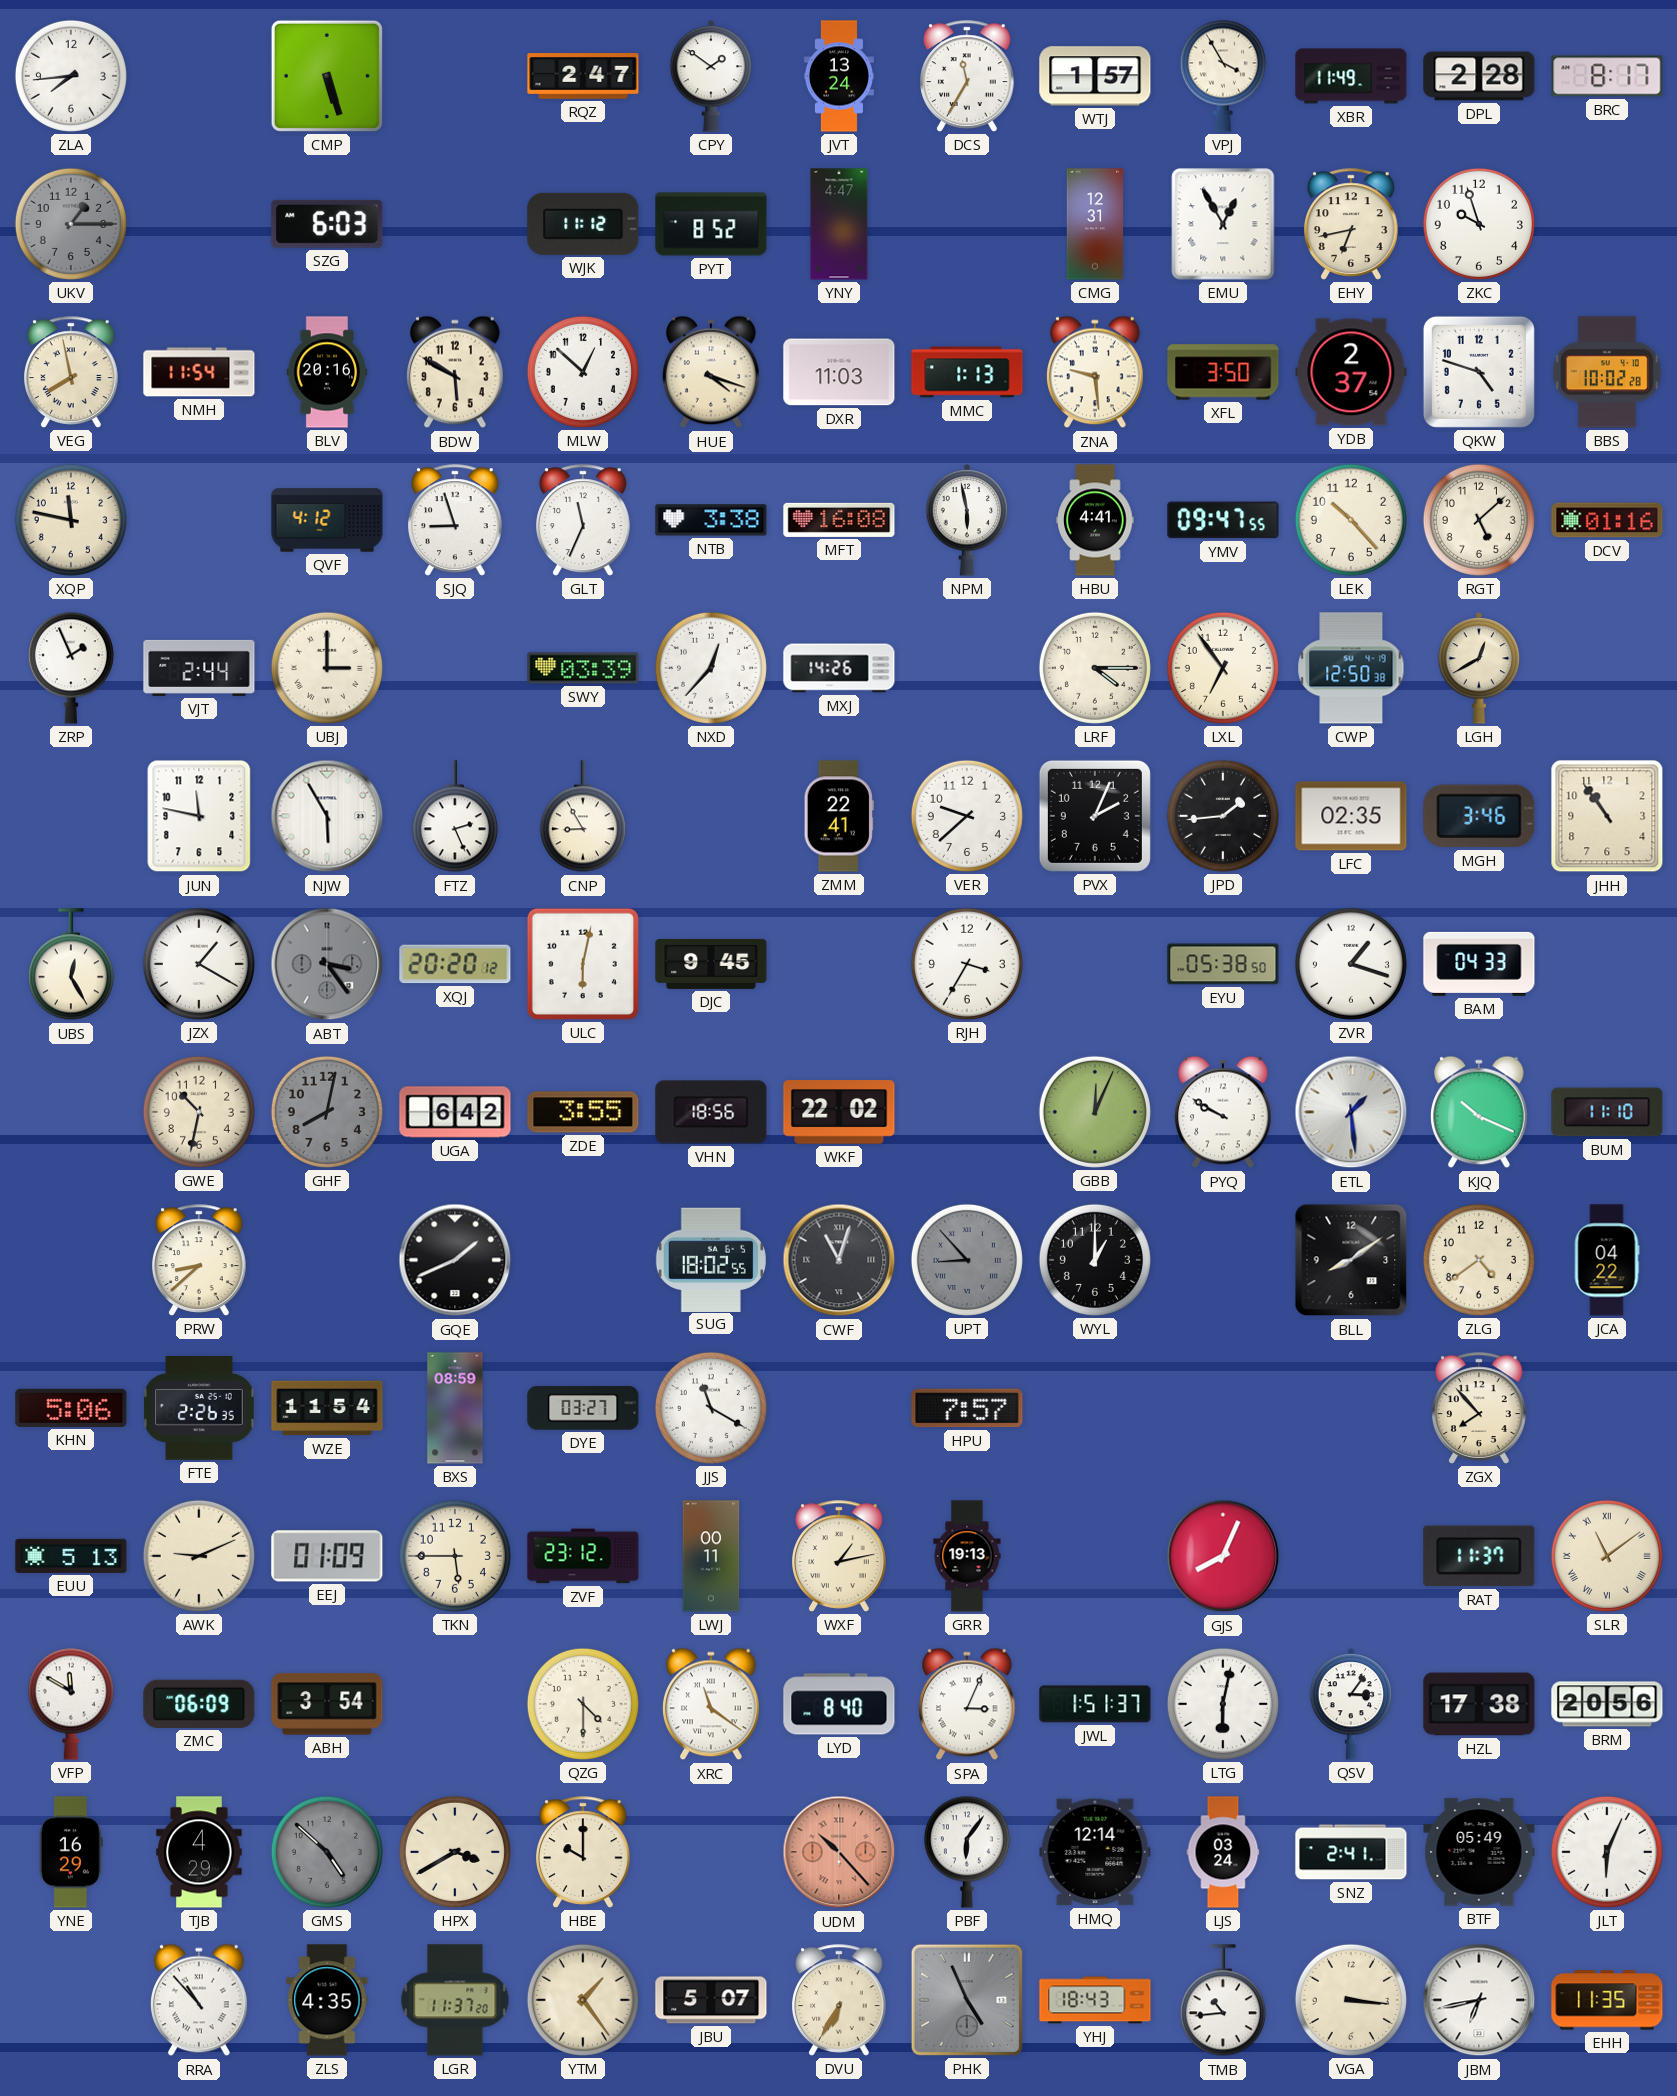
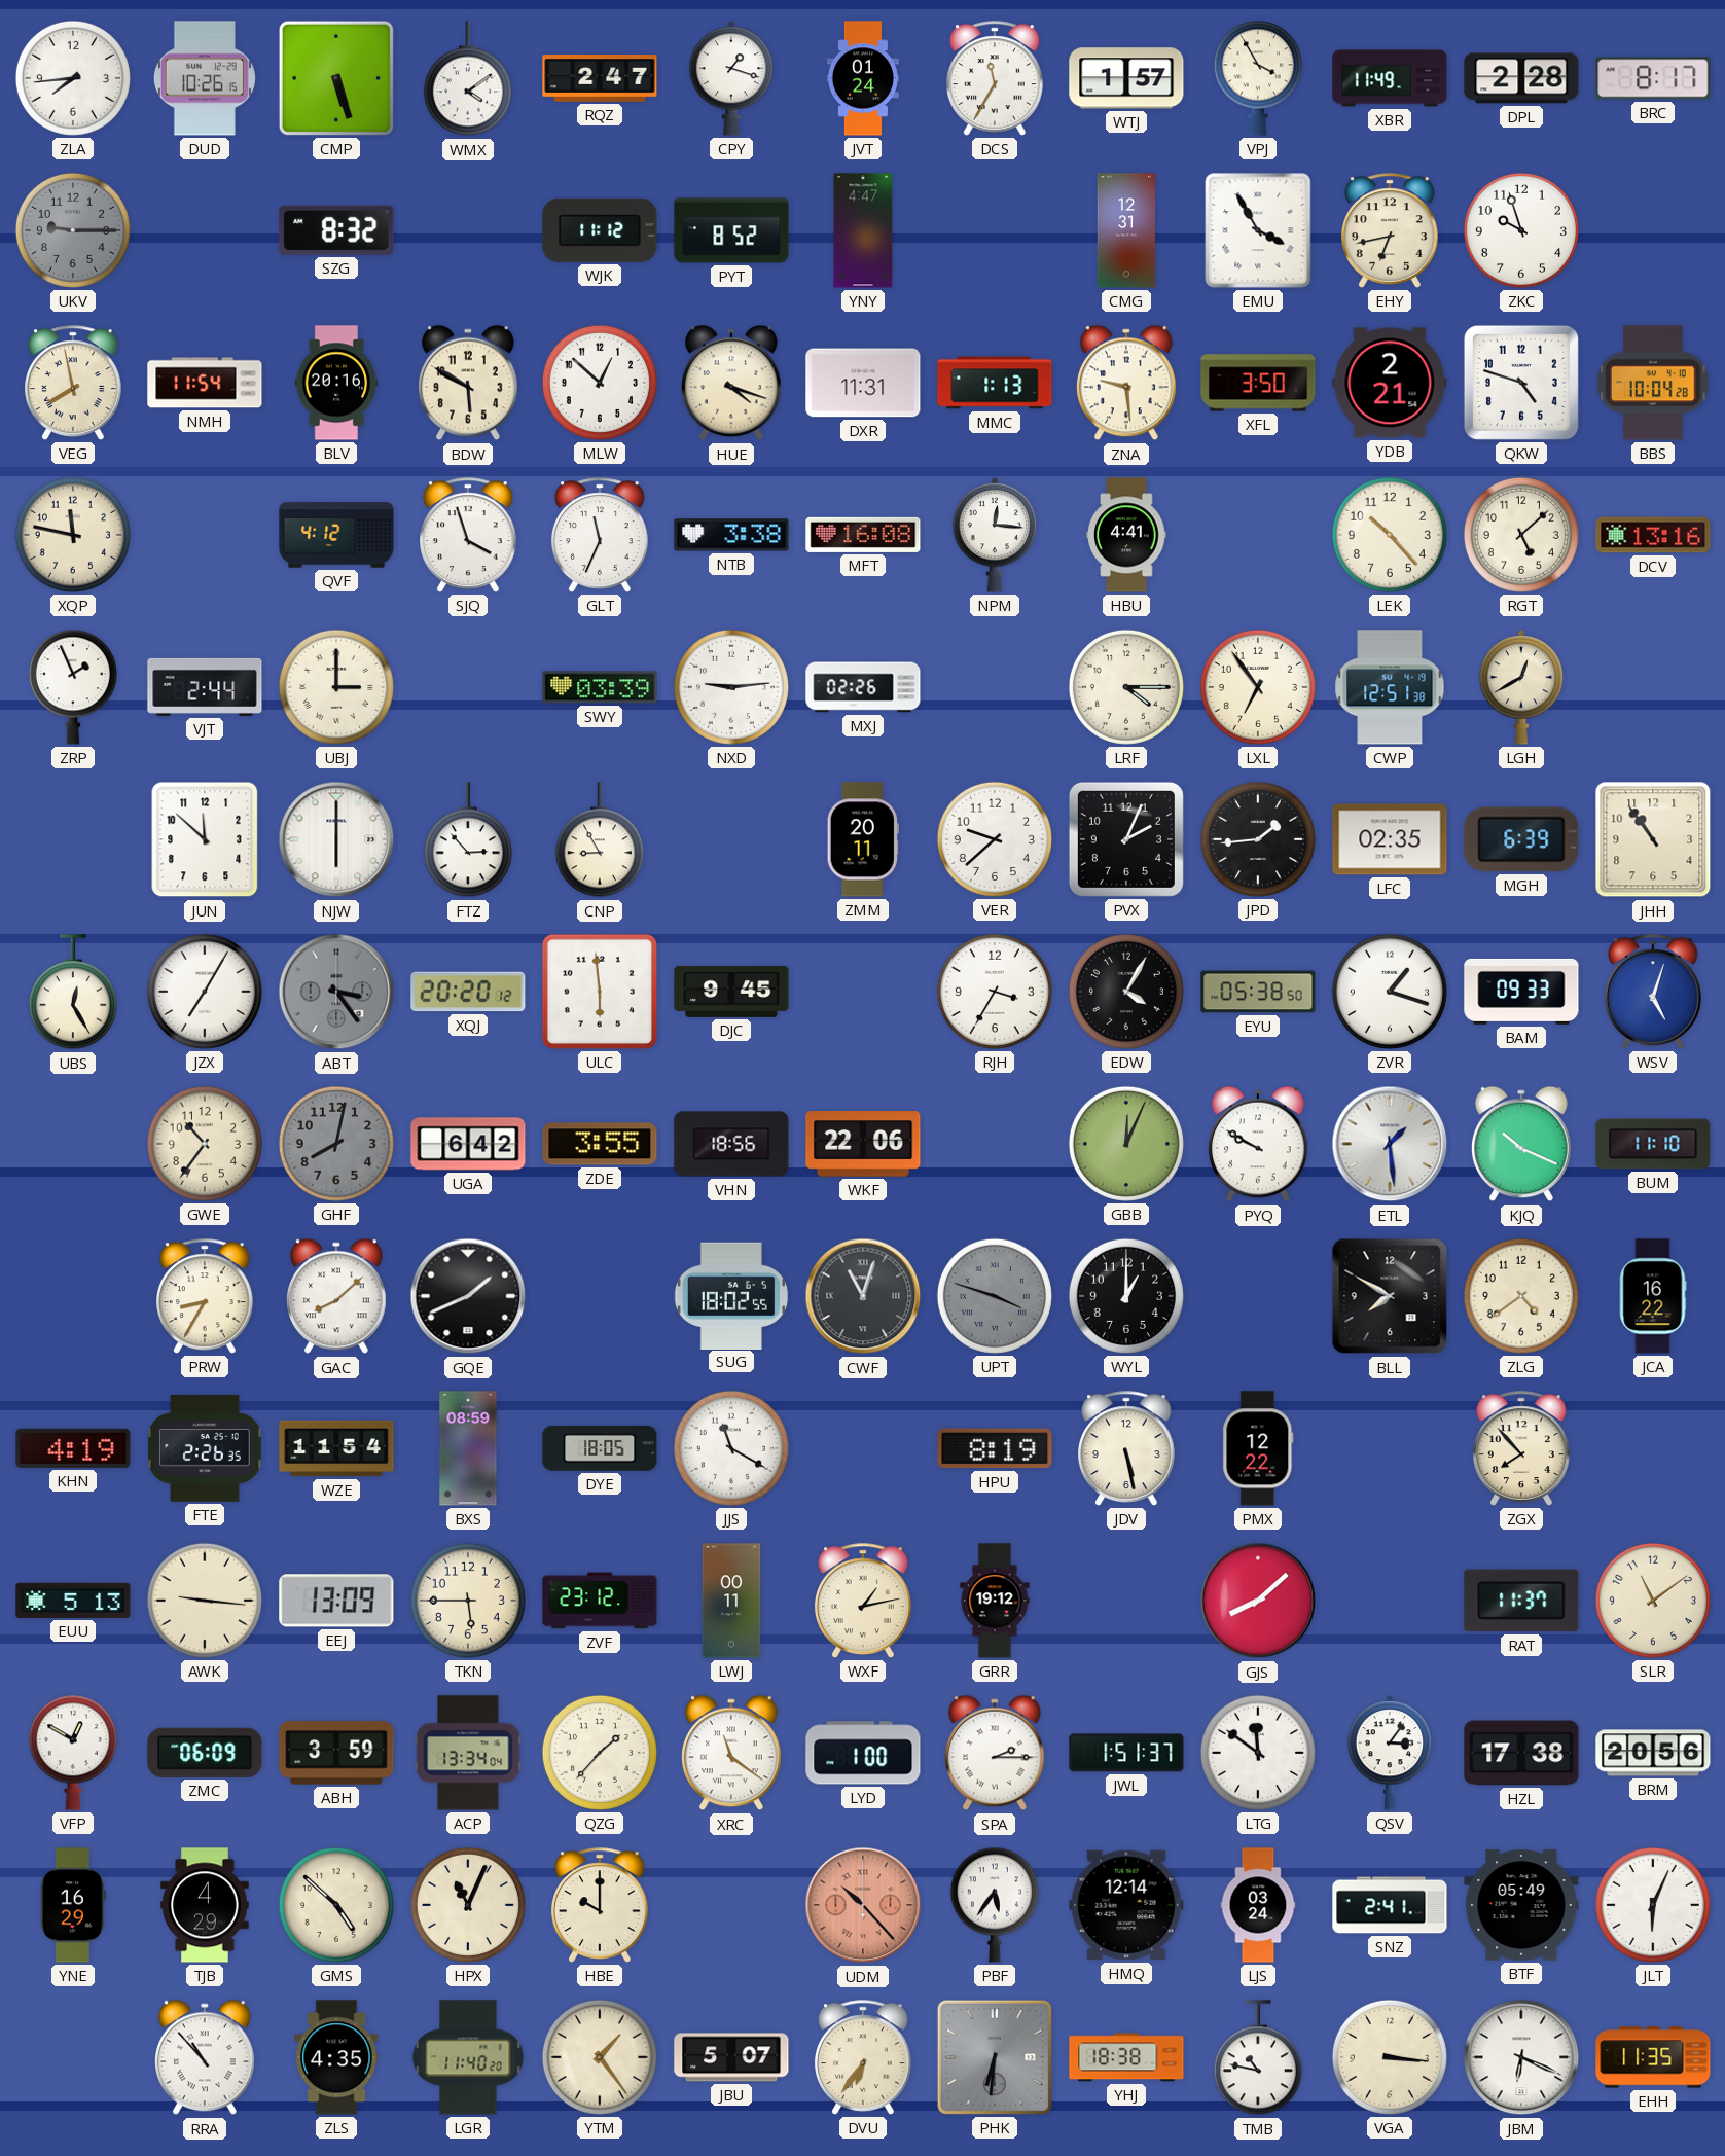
DUD: none -> 10:26 (205, 78)
WMX: none -> 4:09 (468, 79)
CPY: 1:51 -> 1:18 (731, 79)
JVT: 13:24 -> 01:24 (863, 78)
UKV: 1:15 -> 9:15 (73, 230)
SZG: 6:03 -> 8:32 (336, 230)
EMU: 12:55 -> 3:55 (1258, 230)
DXR: 11:03 -> 11:31 (863, 383)
YDB: 2:37 -> 2:21 (1390, 383)
BBS: 10:02 -> 10:04 (1654, 383)
SJQ: 8:57 -> 3:57 (469, 535)
NPM: 5:58 -> 12:16 (995, 536)
YMV: 09:47 -> none (1223, 520)
DCV: 01:16 -> 13:16 (1653, 535)
NXD: 12:37 -> 9:14 (731, 687)
MXJ: 14:26 -> 02:26 (863, 687)
CWP: 12:50 -> 12:51 (1390, 687)
JUN: 11:47 -> 11:52 (205, 839)
NJW: 5:55 -> 6:00 (336, 839)
FTZ: 2:26 -> 2:53 (468, 840)
ZMM: 22:41 -> 20:11 (863, 839)
MGH: 3:46 -> 6:39 (1521, 839)
JZX: 1:20 -> 7:05 (205, 992)
ULC: 6:02 -> 5:59 (600, 992)
EDW: none -> 4:05 (1126, 992)
BAM: 04:33 -> 09:33 (1521, 992)
WSV: none -> 5:03 (1654, 992)
GWE: 10:32 -> 10:36 (205, 1144)
WKF: 22:02 -> 22:06 (863, 1144)
PRW: 8:38 -> 8:35 (206, 1296)
GAC: none -> 8:08 (337, 1296)
UPT: 8:53 -> 3:48 (995, 1296)
BLL: 8:09 -> 7:50 (1390, 1296)
JCA: 04:22 -> 16:22 (1653, 1296)
KHN: 5:06 -> 4:19 (73, 1448)
DYE: 03:27 -> 18:05 (600, 1448)
HPU: 7:57 -> 8:19 (995, 1448)
JDV: none -> 5:28 (1127, 1448)
PMX: none -> 12:22 (1258, 1448)
AWK: 9:11 -> 9:16 (205, 1601)
EEJ: 01:09 -> 13:09 (336, 1601)
GRR: 19:13 -> 19:12 (995, 1601)
GJS: 8:04 -> 8:08 (1258, 1601)
SLR numerals: Roman -> Arabic (1653, 1601)
VFP: 11:50 -> 12:50 (73, 1753)
ABH: 3:54 -> 3:59 (336, 1753)
ACP: none -> 13:34 (468, 1753)
QZG: 4:30 -> 1:37 (600, 1753)
LYD: 8:40 -> 1:00 (863, 1753)
SPA: 3:04 -> 2:15 (996, 1753)
LTG: 6:02 -> 11:51 (1258, 1753)
GMS dial: grey -> cream (336, 1905)
HPX: 3:40 -> 11:04 (468, 1905)
PBF: 6:06 -> 5:36 (995, 1905)
LGR: 11:37 -> 11:40 (468, 2057)
DVU: 6:35 -> 6:36 (864, 2057)
PHK: 4:56 -> 6:31 (995, 2057)
YHJ: 18:43 -> 18:38 (1126, 2057)
TMB: 10:44 -> 10:47 (1258, 2058)
JBM: 6:43 -> 6:19 (1521, 2057)
